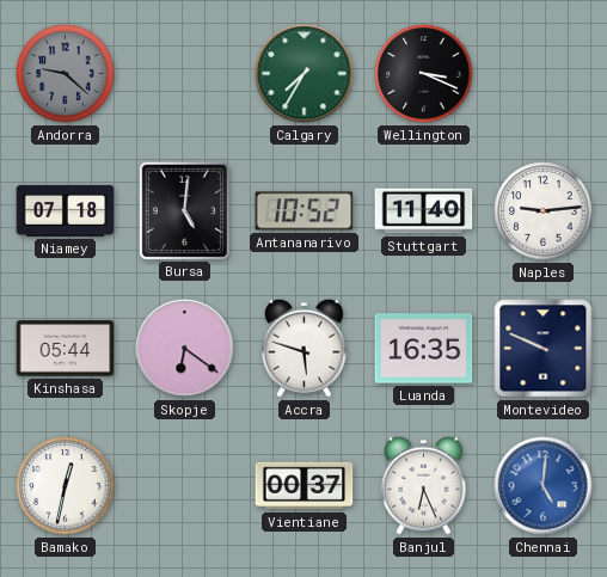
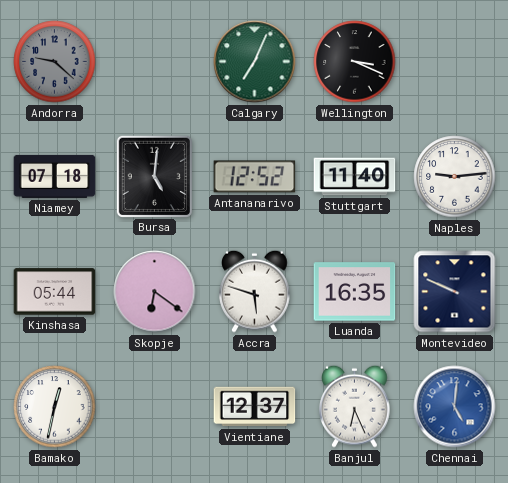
Calgary: 7:35 -> 7:04 (255, 62)
Antananarivo: 10:52 -> 12:52 (255, 177)
Vientiane: 00:37 -> 12:37 (255, 407)
